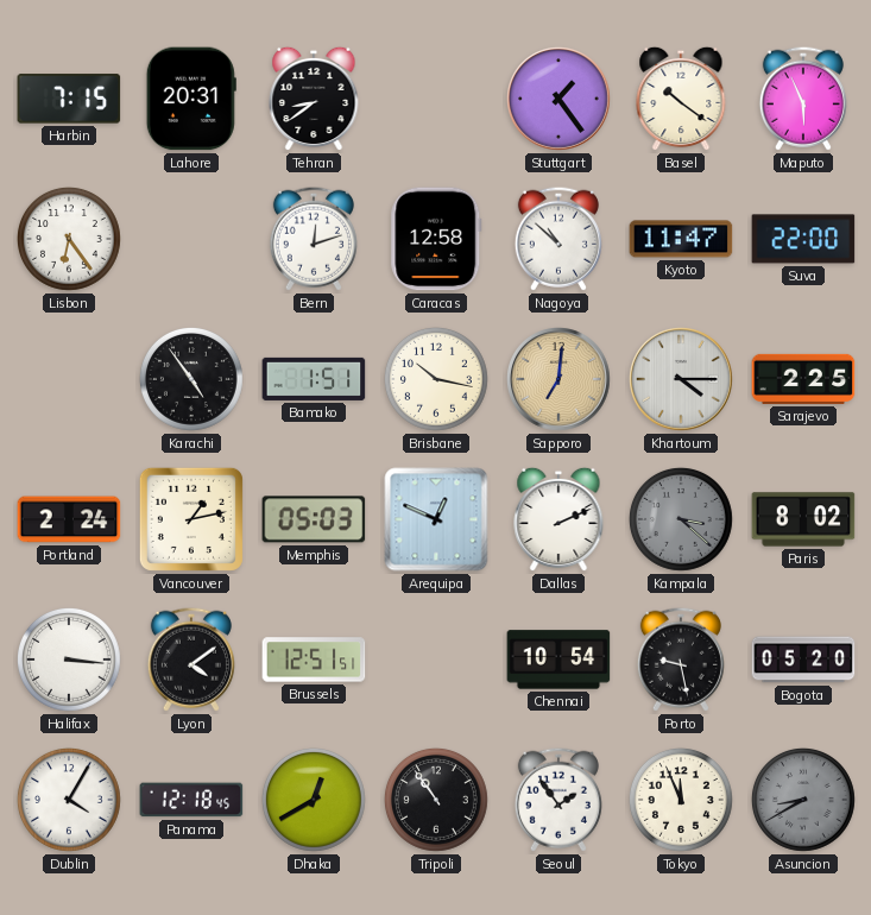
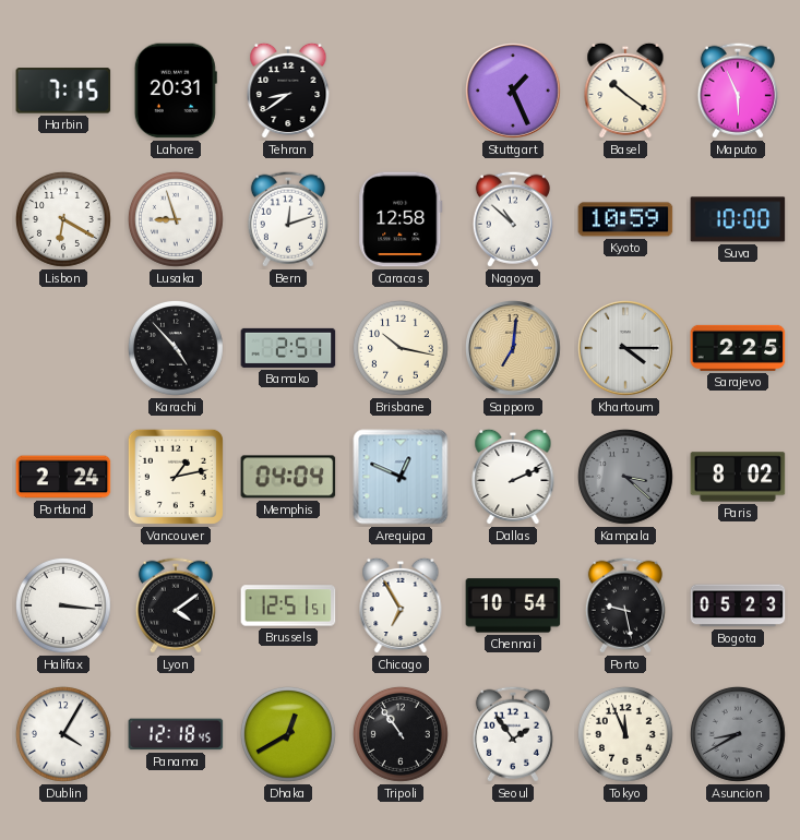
Stuttgart: 1:24 -> 1:26 (514, 92)
Lisbon: 6:24 -> 6:20 (63, 219)
Lusaka: none -> 8:57 (176, 219)
Kyoto: 11:47 -> 10:59 (625, 219)
Suva: 22:00 -> 10:00 (738, 219)
Karachi: 4:54 -> 4:53 (176, 348)
Bamako: 1:51 -> 2:51 (288, 348)
Memphis: 05:03 -> 04:04 (288, 477)
Chicago: none -> 6:55 (401, 605)
Bogota: 05:20 -> 05:23 (738, 605)
